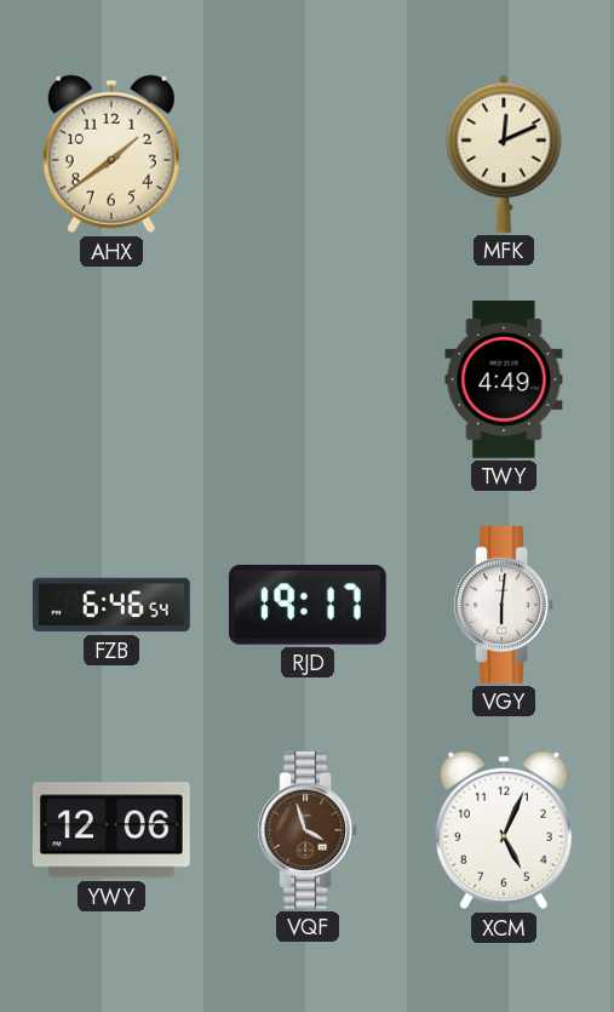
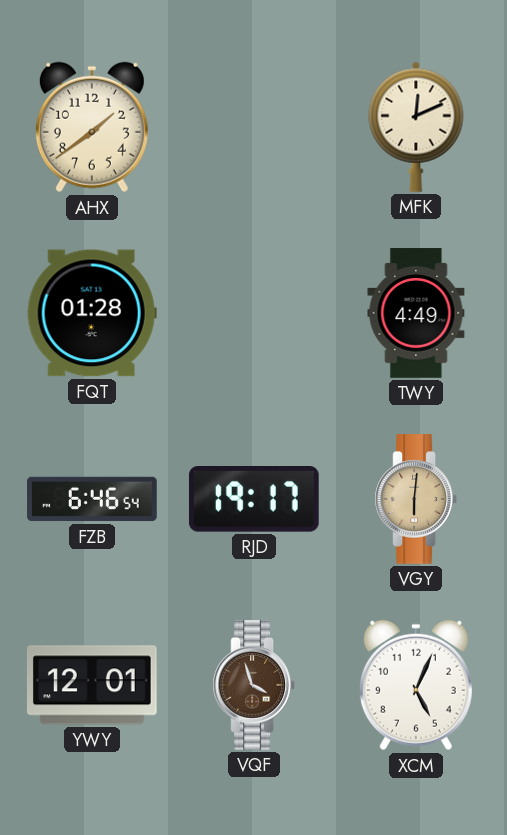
FQT: none -> 01:28 (92, 313)
VGY dial: white -> champagne (415, 500)
YWY: 12:06 -> 12:01 (92, 685)
